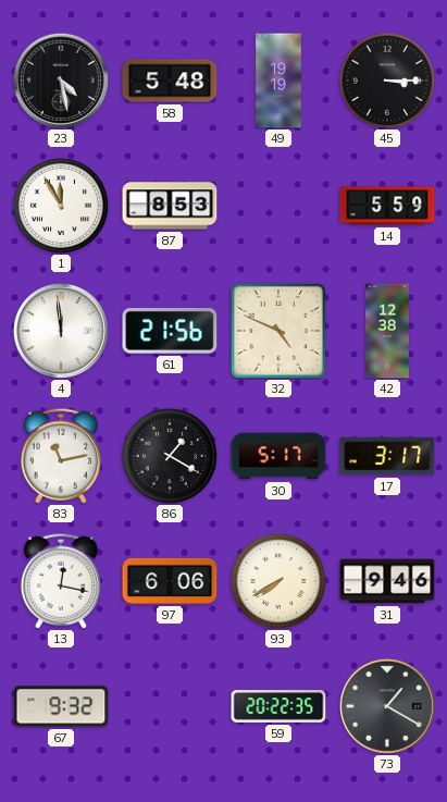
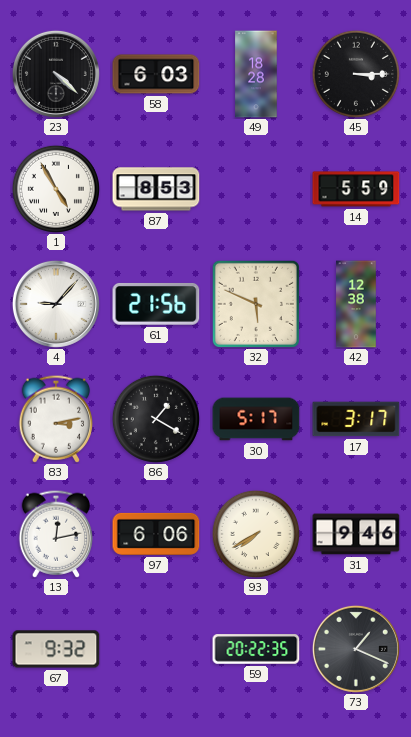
23: 4:28 -> 4:22 (56, 74)
58: 5:48 -> 6:03 (156, 74)
49: 19:19 -> 18:28 (256, 74)
1: 11:55 -> 4:55 (56, 189)
4: 11:59 -> 9:07 (56, 304)
32: 4:49 -> 5:49 (256, 304)
83: 11:13 -> 3:13 (56, 419)
13: 12:17 -> 12:13 (56, 534)
73: 1:20 -> 1:19 (356, 649)
